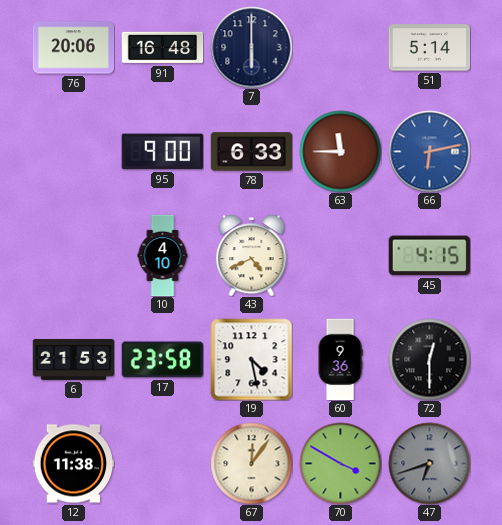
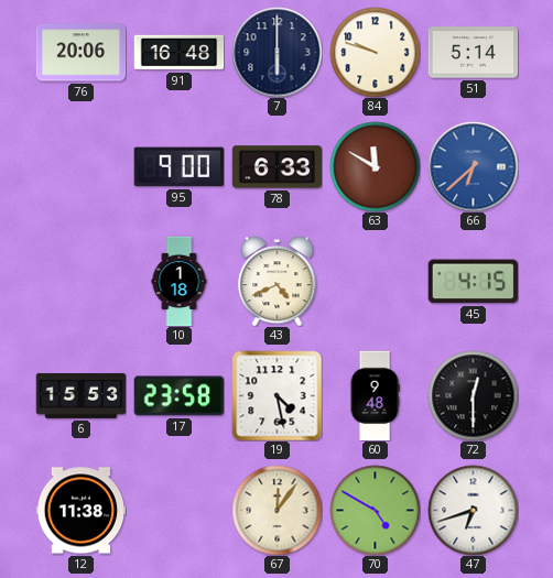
84: none -> 9:48 (375, 52)
63: 11:45 -> 11:50 (375, 166)
66: 6:13 -> 6:38 (473, 166)
10: 4:10 -> 1:18 (180, 281)
6: 21:53 -> 15:53 (80, 395)
60: 9:36 -> 9:48 (375, 395)
70: 3:50 -> 4:50 (375, 510)
47 dial: grey -> white (473, 510)
